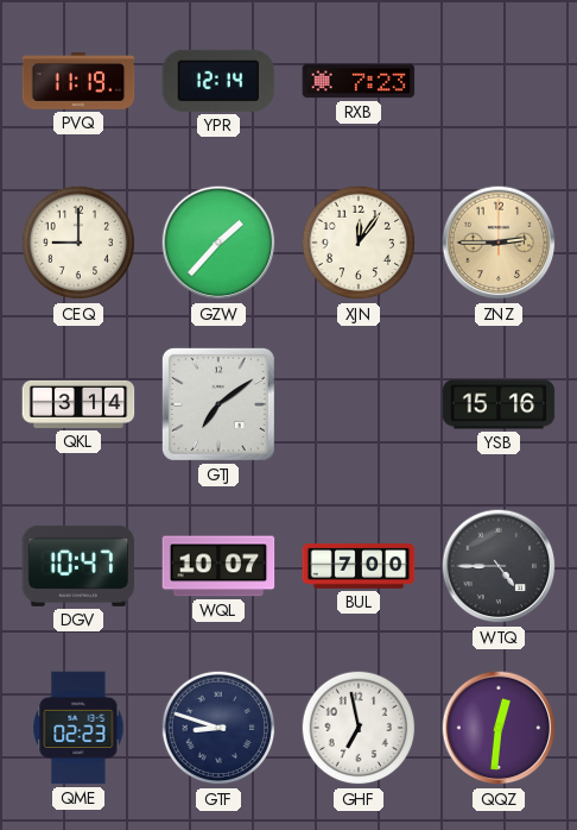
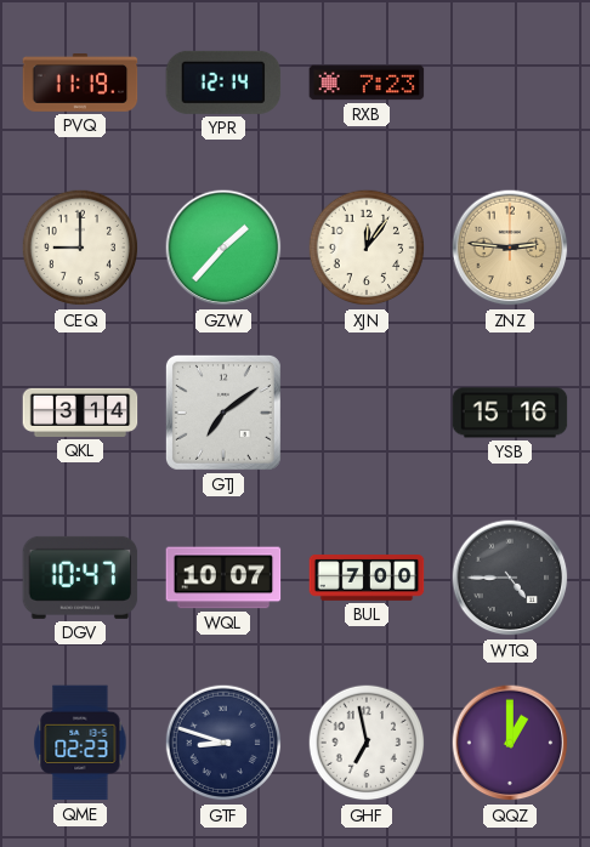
ZNZ: 2:45 -> 2:46 (510, 248)
QQZ: 12:31 -> 1:00 (510, 743)
